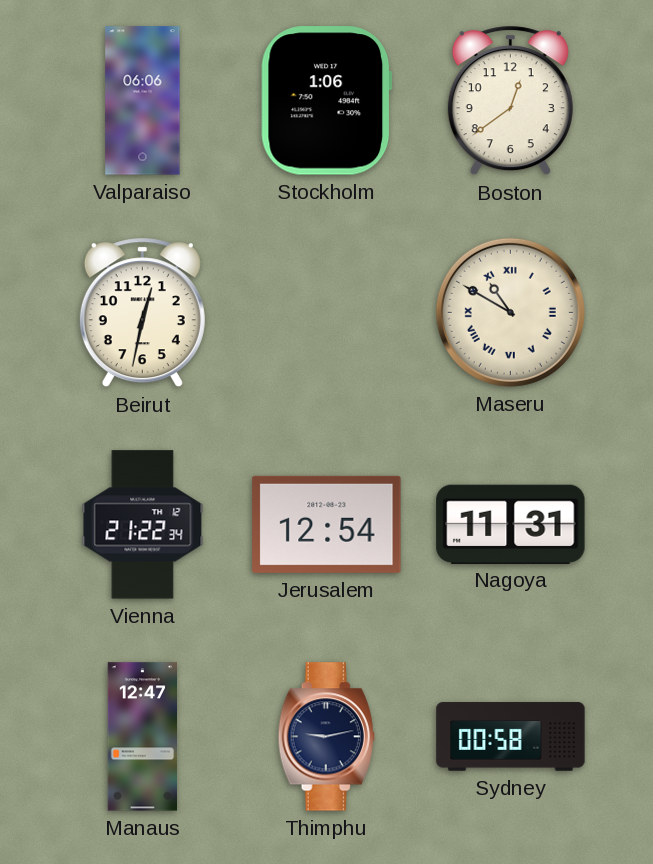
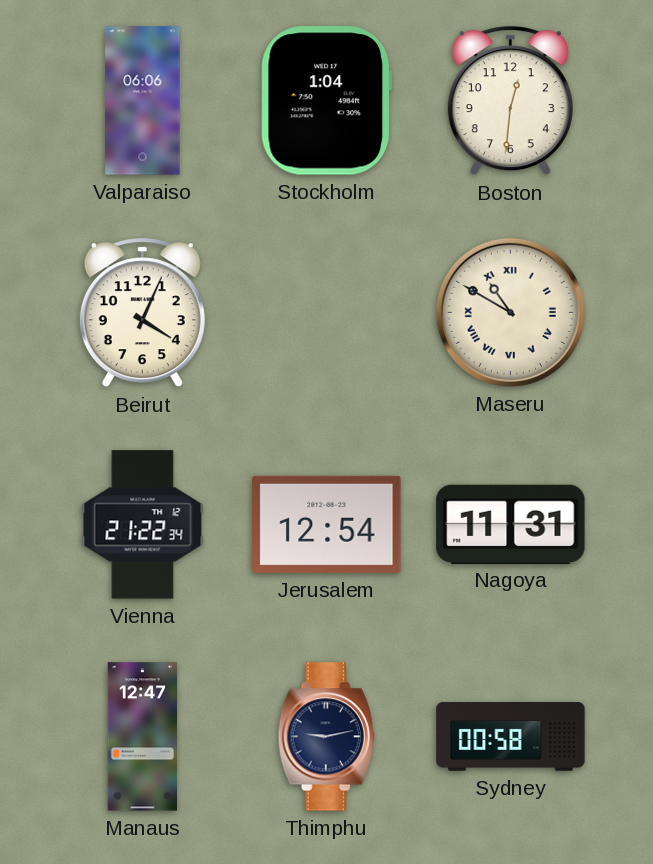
Stockholm: 1:06 -> 1:04 (327, 101)
Boston: 12:39 -> 12:31 (510, 101)
Beirut: 12:32 -> 4:04 (142, 313)
